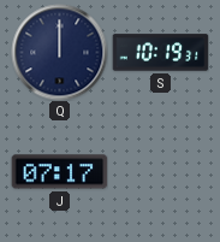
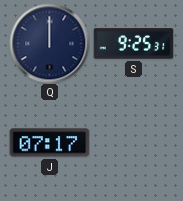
S: 10:19 -> 9:25 (133, 44)
